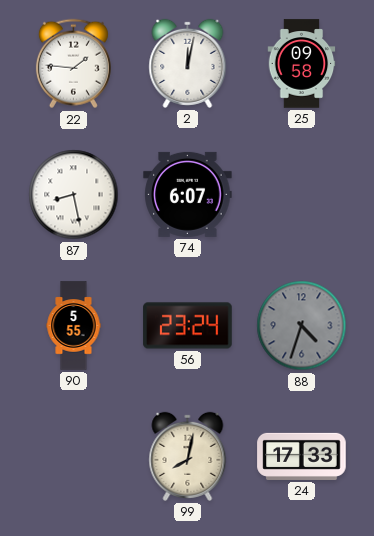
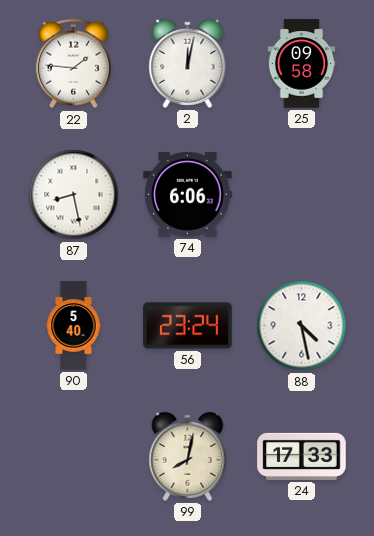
74: 6:07 -> 6:06 (188, 194)
90: 5:55 -> 5:40 (74, 326)
88: 4:33 -> 4:28 (302, 326)
88 dial: grey -> white (302, 326)
